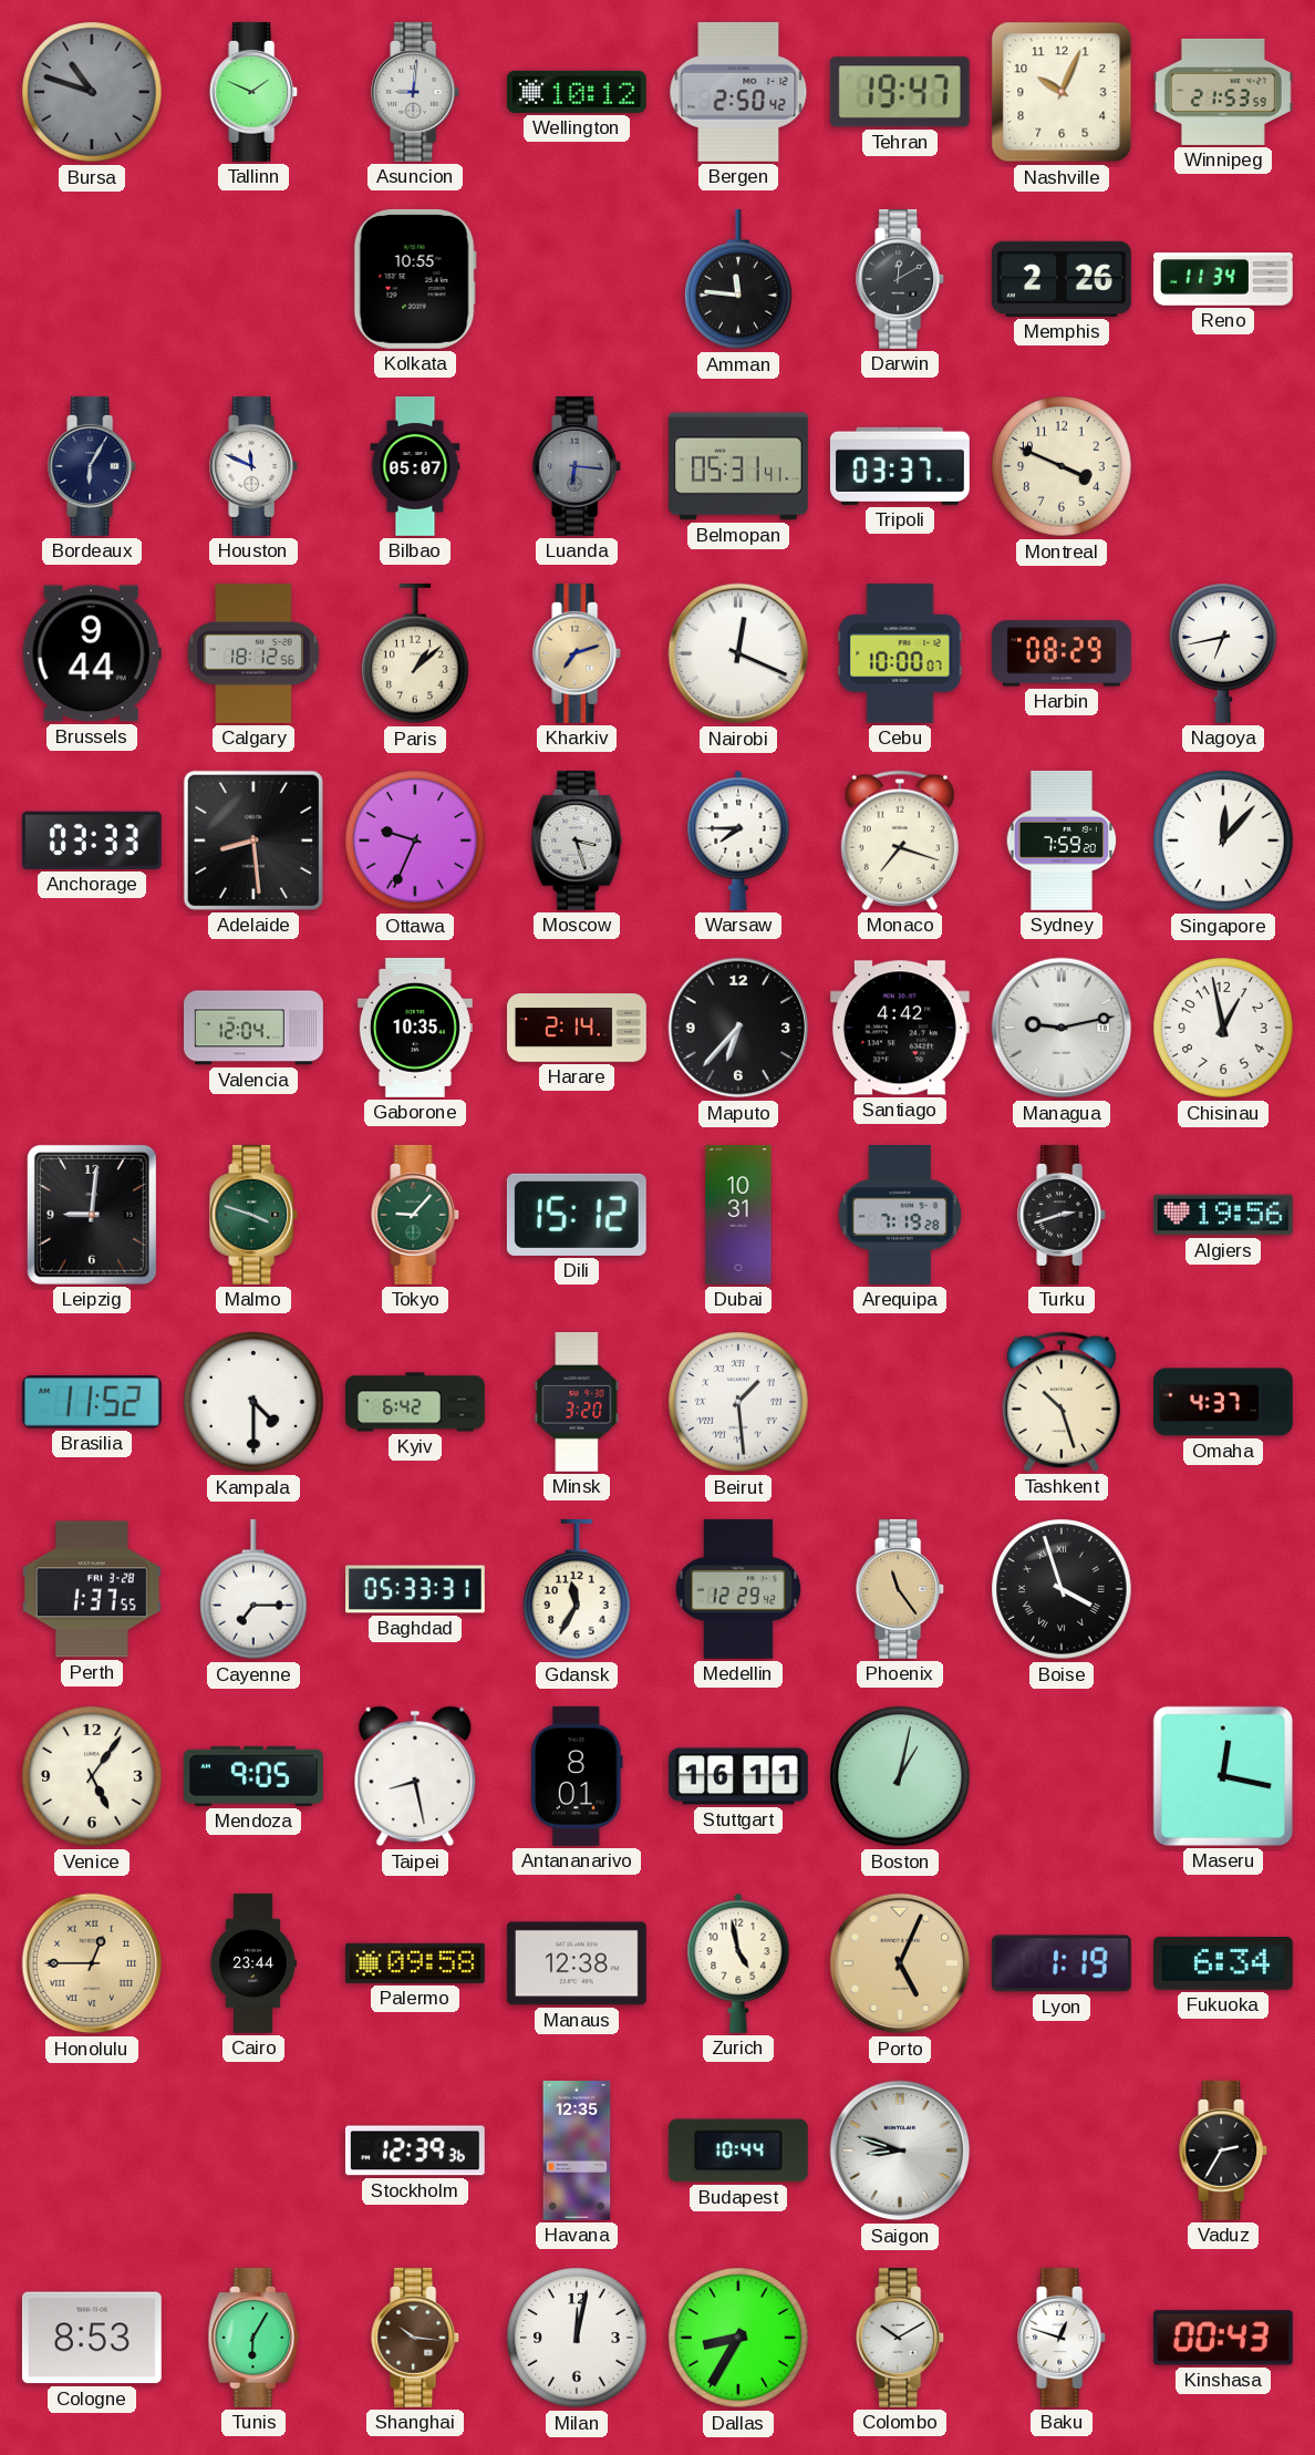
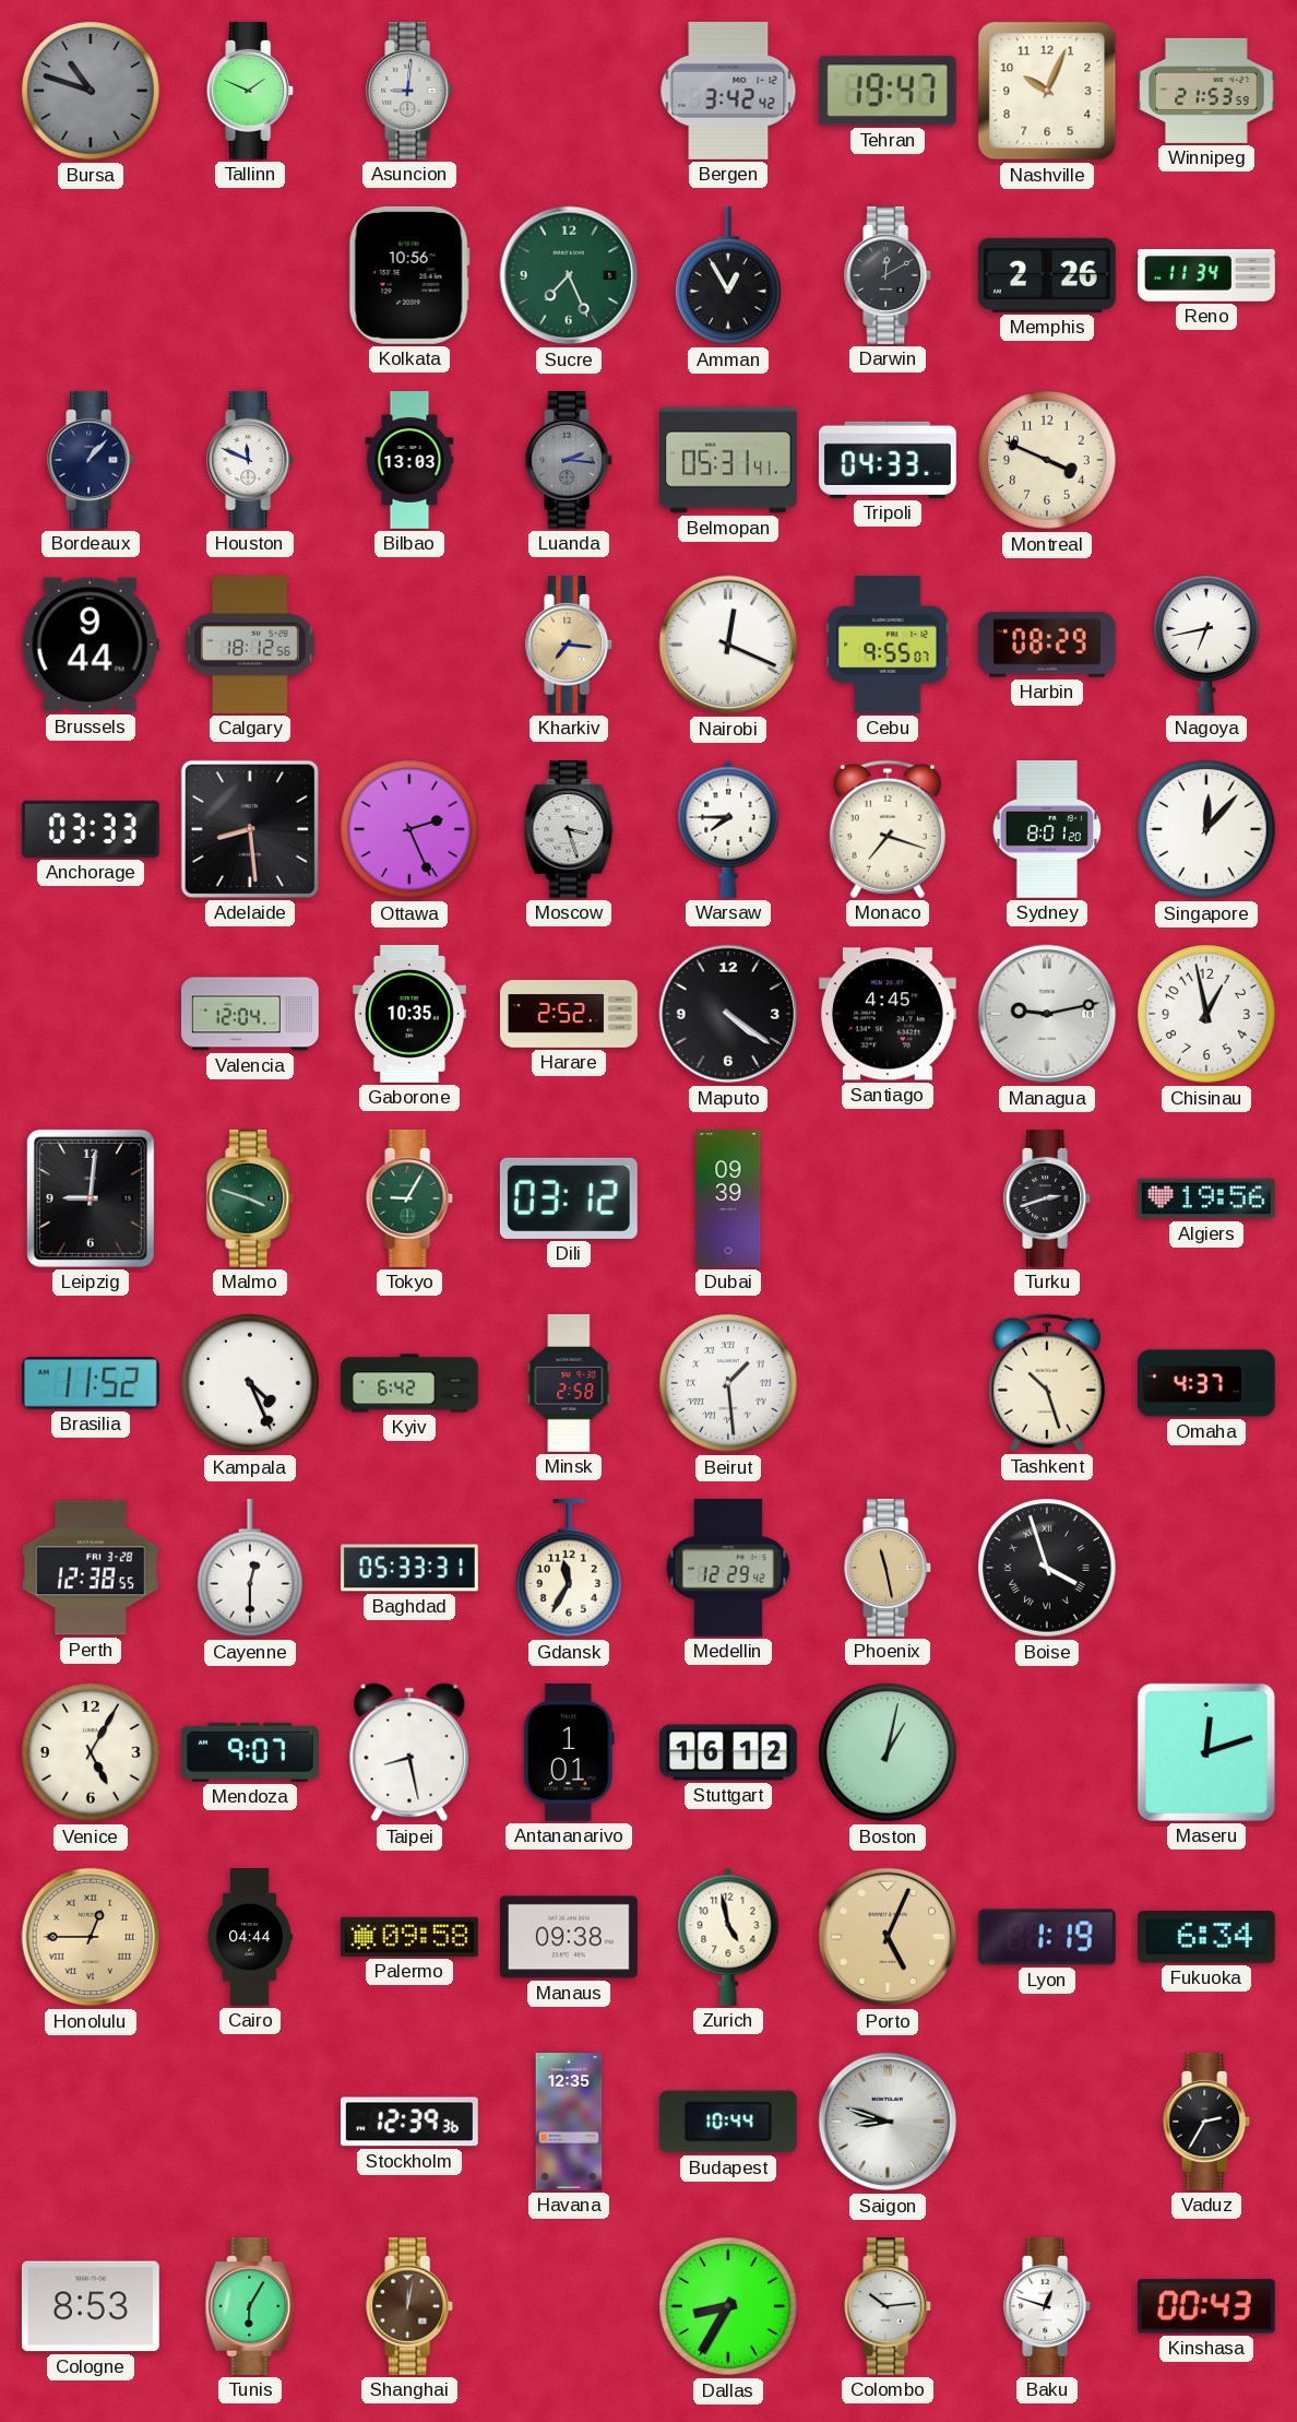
Wellington: 10:12 -> none (577, 92)
Bergen: 2:50 -> 3:42 (728, 91)
Kolkata: 10:55 -> 10:56 (409, 275)
Sucre: none -> 7:26 (569, 275)
Amman: 11:46 -> 12:55 (729, 275)
Bordeaux: 6:05 -> 1:07 (92, 460)
Bilbao: 05:07 -> 13:03 (409, 461)
Luanda: 6:16 -> 2:16 (570, 460)
Tripoli: 03:37 -> 04:33 (888, 460)
Paris: 1:08 -> none (416, 653)
Kharkiv: 7:12 -> 7:16 (570, 645)
Cebu: 10:00 -> 9:55 (888, 645)
Ottawa: 9:34 -> 2:26 (409, 829)
Sydney: 7:59 -> 8:01 (1047, 829)
Harare: 2:14 -> 2:52 (570, 1014)
Maputo: 6:37 -> 4:21 (728, 1014)
Santiago: 4:42 -> 4:45 (888, 1014)
Tokyo: 9:07 -> 9:05 (410, 1198)
Dili: 15:12 -> 03:12 (569, 1198)
Dubai: 10:31 -> 09:39 (728, 1200)
Arequipa: 7:19 -> none (899, 1215)
Kampala: 4:30 -> 4:26 (250, 1383)
Minsk: 3:20 -> 2:58 (569, 1383)
Perth: 1:37 -> 12:38 (91, 1568)
Cayenne: 7:15 -> 12:30 (251, 1568)
Phoenix: 11:24 -> 11:28 (889, 1568)
Venice: 5:06 -> 5:05 (91, 1752)
Mendoza: 9:05 -> 9:07 (250, 1752)
Antananarivo: 8:01 -> 1:01 (569, 1752)
Stuttgart: 16:11 -> 16:12 (729, 1752)
Maseru: 12:17 -> 12:12 (1206, 1752)
Cairo: 23:44 -> 04:44 (250, 1938)
Manaus: 12:38 -> 09:38 (569, 1937)
Shanghai: 10:16 -> 12:02 (410, 2306)
Milan: 12:02 -> none (577, 2338)
Colombo: 10:10 -> 10:14 (889, 2306)
